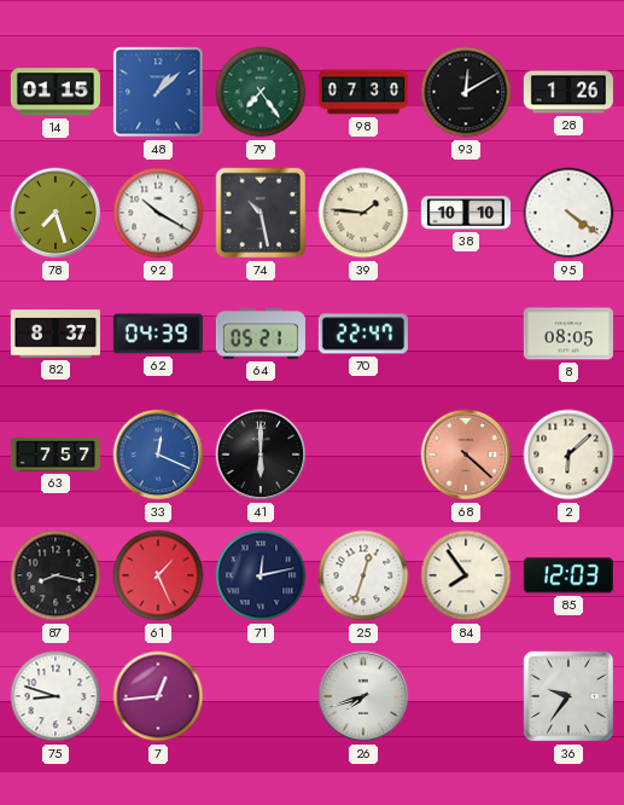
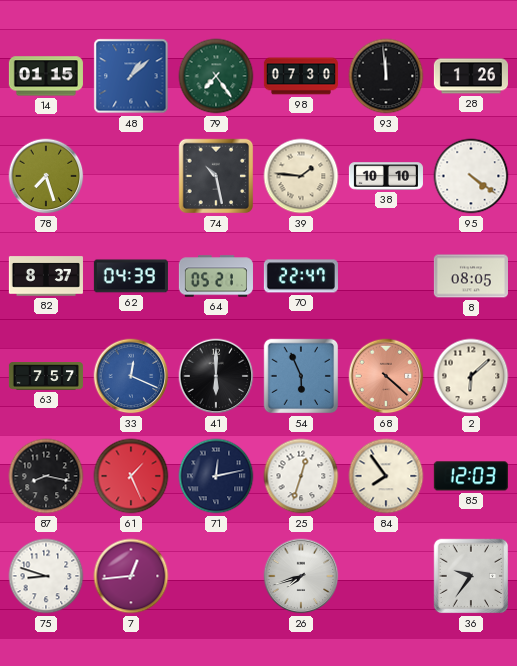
93: 12:10 -> 11:59 (386, 76)
92: 10:20 -> none (158, 213)
54: none -> 5:56 (301, 376)
